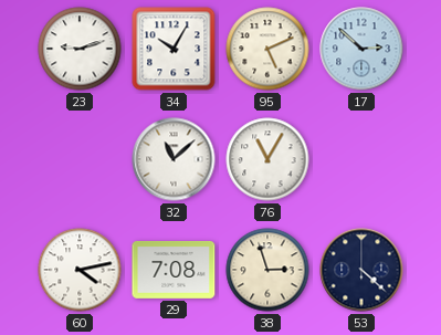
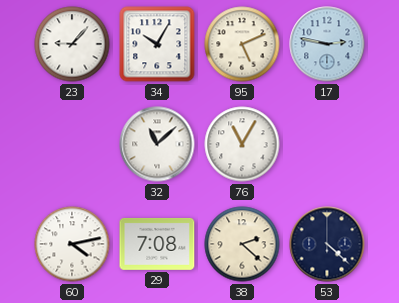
23: 9:12 -> 9:07 (72, 44)
17: 2:52 -> 2:47 (327, 44)
38: 2:57 -> 2:22 (242, 244)
